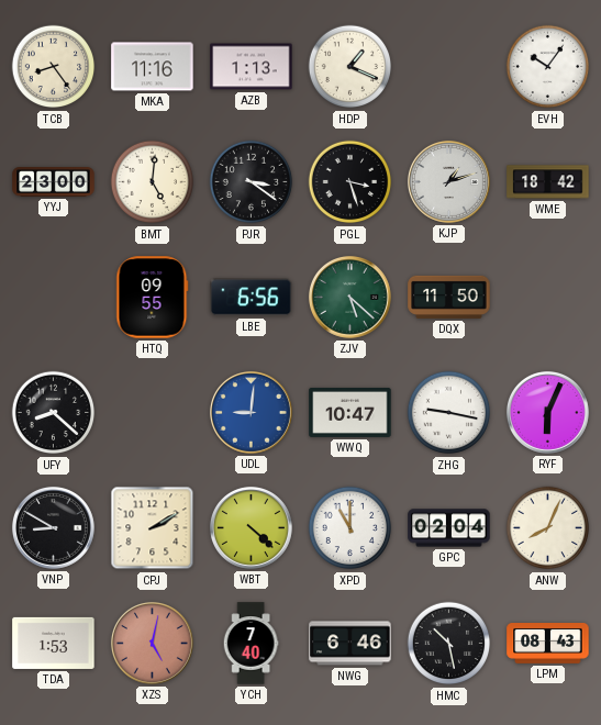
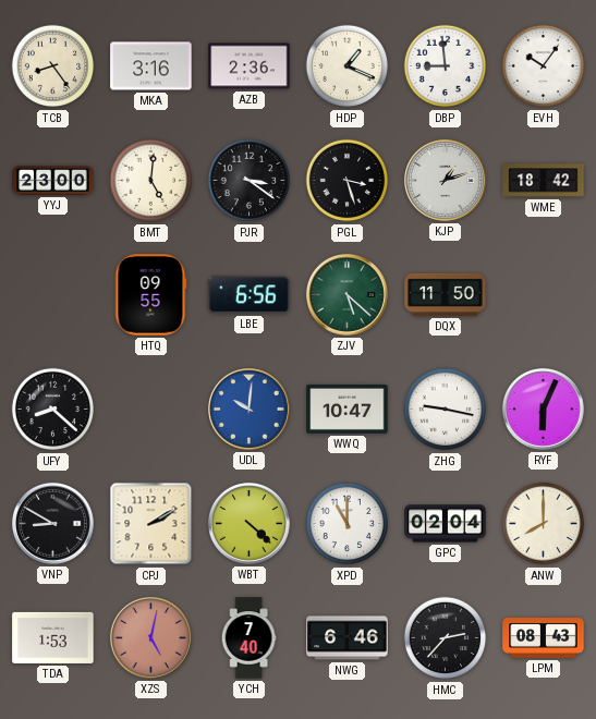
MKA: 11:16 -> 3:16 (151, 66)
AZB: 1:13 -> 2:36 (250, 66)
DBP: none -> 8:59 (446, 66)
UDL: 9:01 -> 10:01 (248, 409)
ANW: 8:04 -> 8:00 (544, 524)
HMC: 10:28 -> 2:37 (446, 638)
